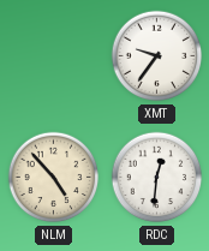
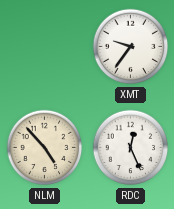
RDC: 12:31 -> 12:26 (131, 148)
